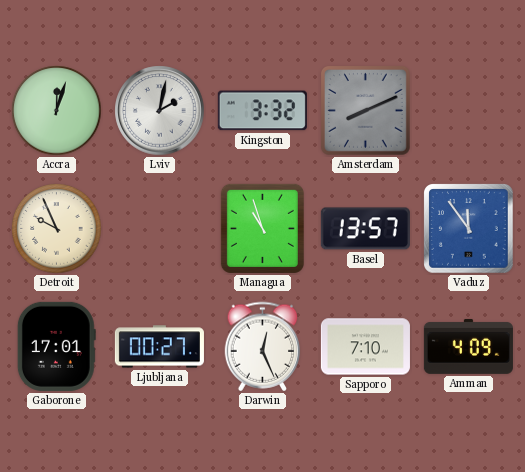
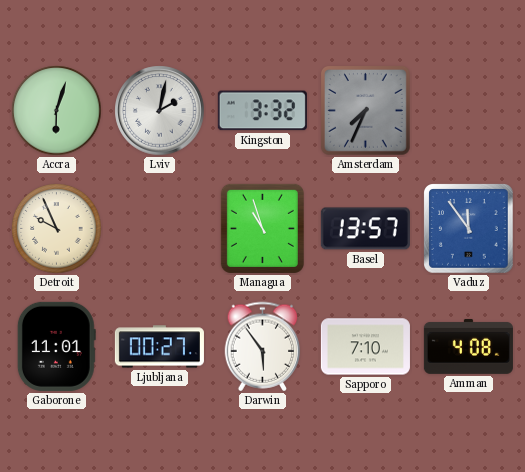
Accra: 12:03 -> 6:03 (57, 111)
Amsterdam: 8:11 -> 7:34 (365, 110)
Gaborone: 17:01 -> 11:01 (56, 346)
Darwin: 12:26 -> 5:54 (263, 347)
Amman: 4:09 -> 4:08 (468, 346)
